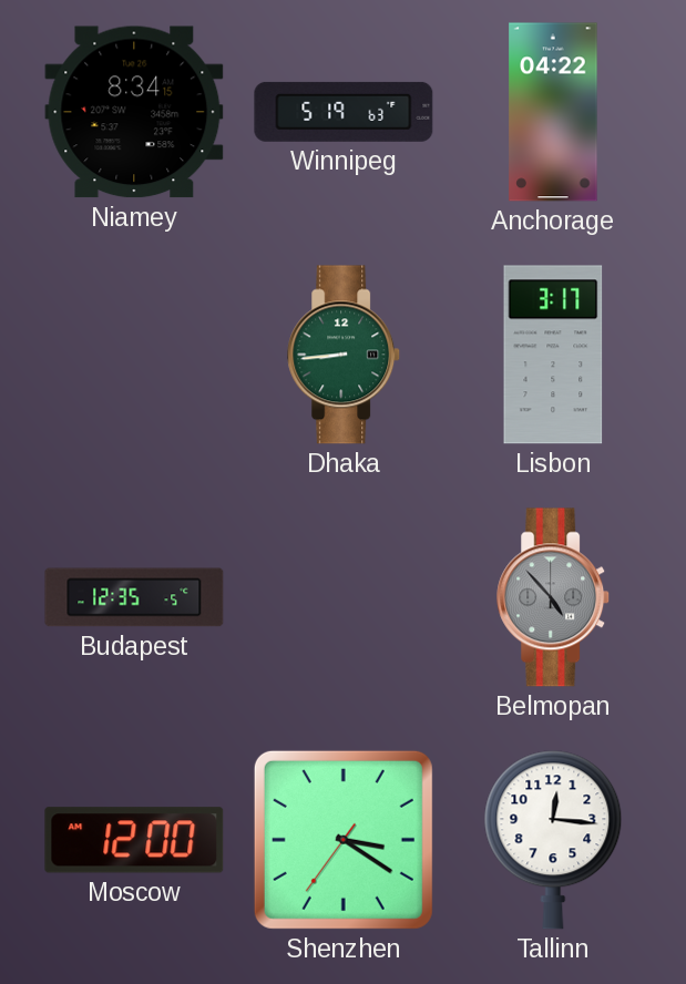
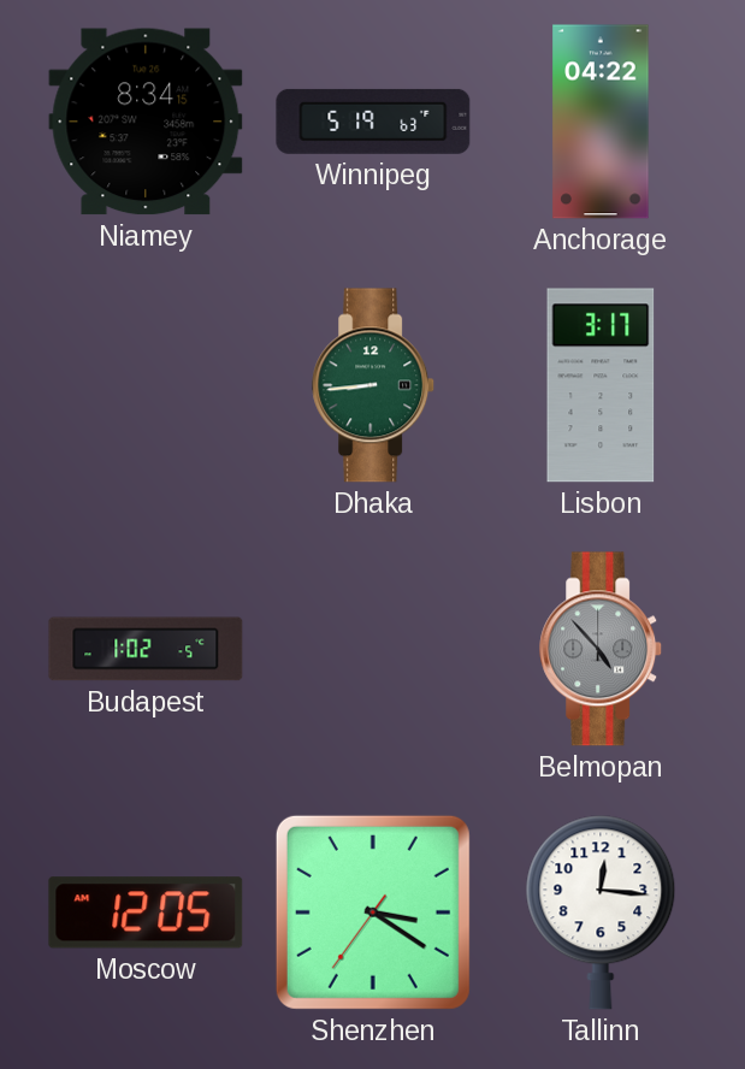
Budapest: 12:35 -> 1:02 (146, 649)
Moscow: 12:00 -> 12:05 (146, 913)
